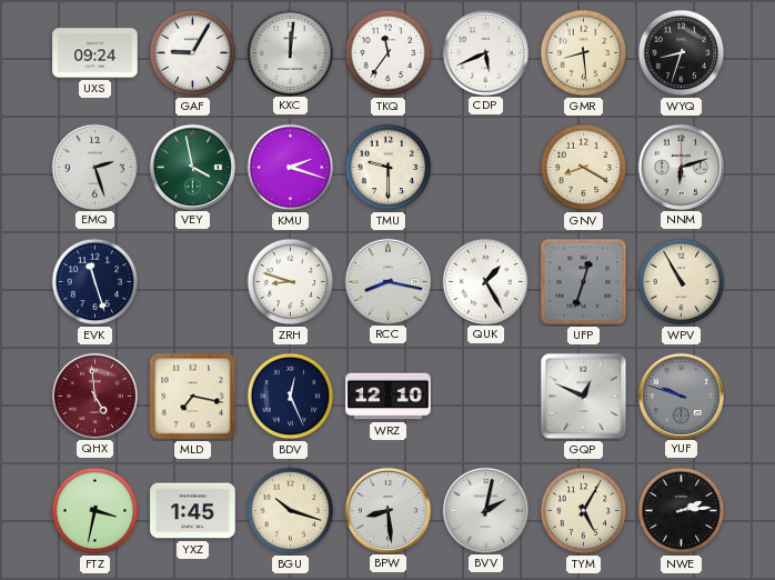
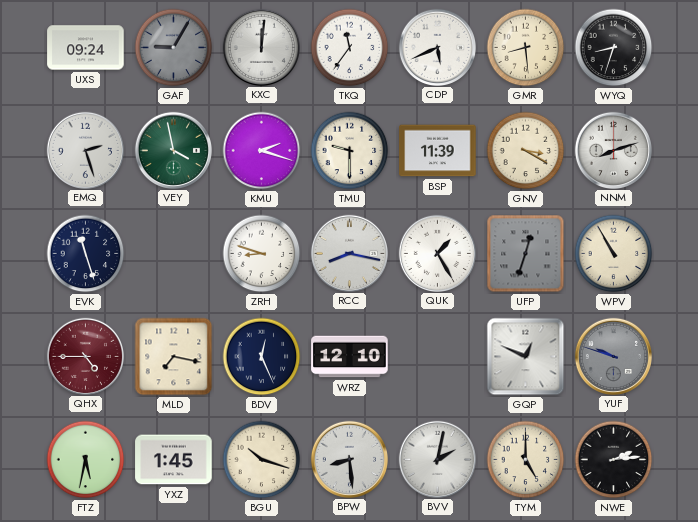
GAF dial: white -> grey (174, 48)
BSP: none -> 11:39 (438, 151)
GNV: 8:20 -> 3:20 (526, 151)
NNM: 6:12 -> 8:12 (613, 150)
QHX: 4:59 -> 4:45 (85, 356)
FTZ: 3:32 -> 5:32 (86, 460)
TYM: 5:05 -> 5:00 (526, 460)
